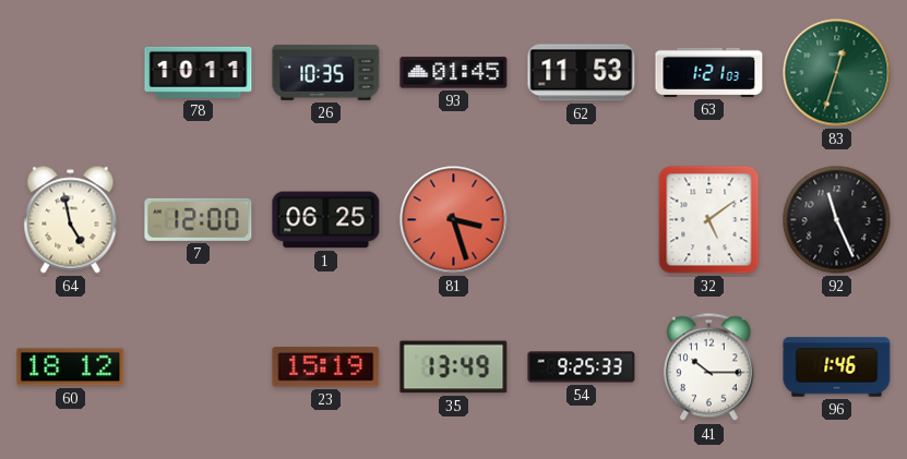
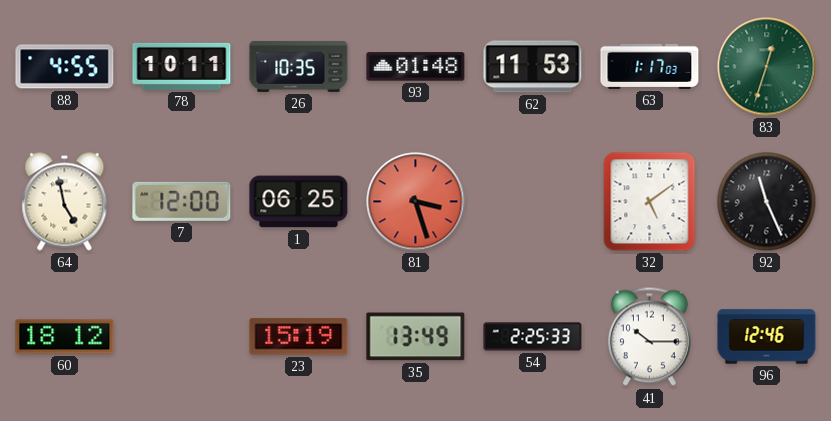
88: none -> 4:55 (65, 67)
93: 01:45 -> 01:48 (416, 67)
63: 1:21 -> 1:17 (650, 66)
54: 9:25 -> 2:25 (533, 337)
96: 1:46 -> 12:46 (767, 337)
